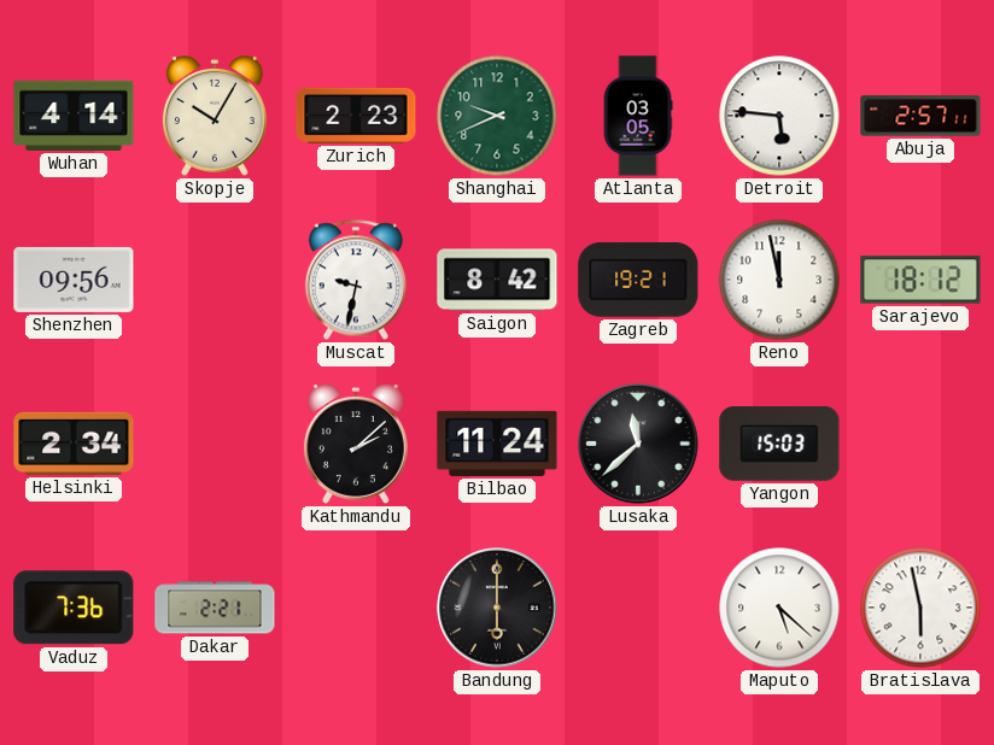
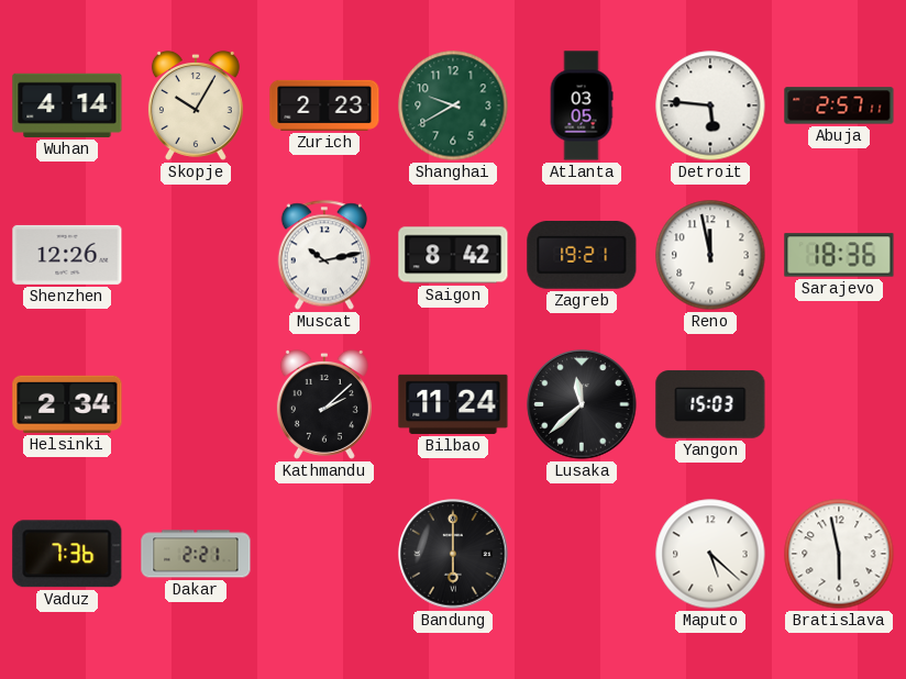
Shanghai: 9:41 -> 9:40 (453, 105)
Shenzhen: 09:56 -> 12:26 (67, 255)
Muscat: 9:32 -> 10:13 (323, 255)
Sarajevo: 18:12 -> 18:36 (839, 255)
